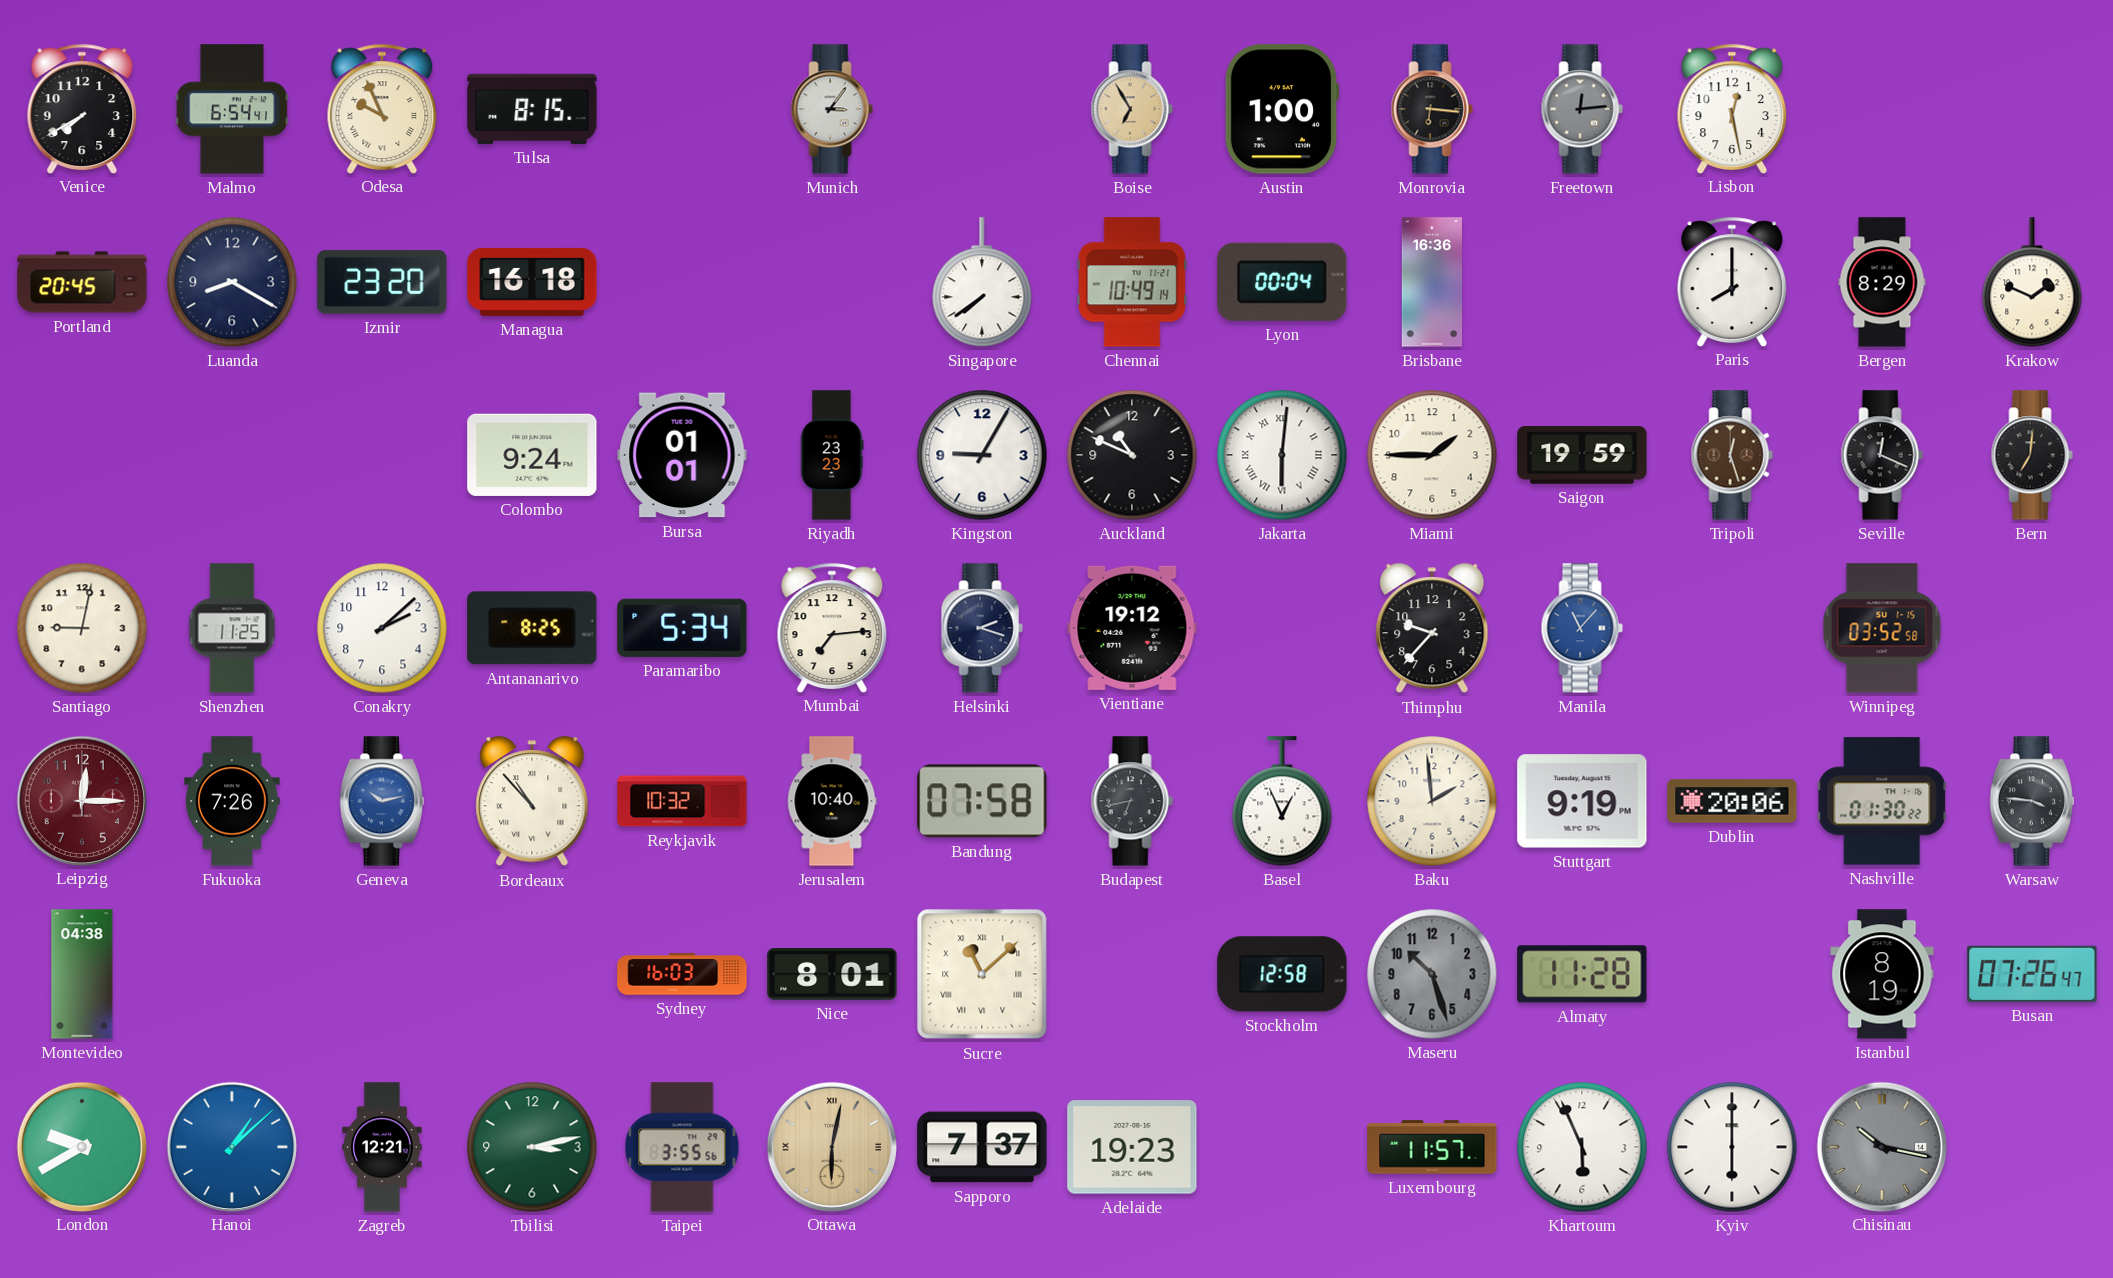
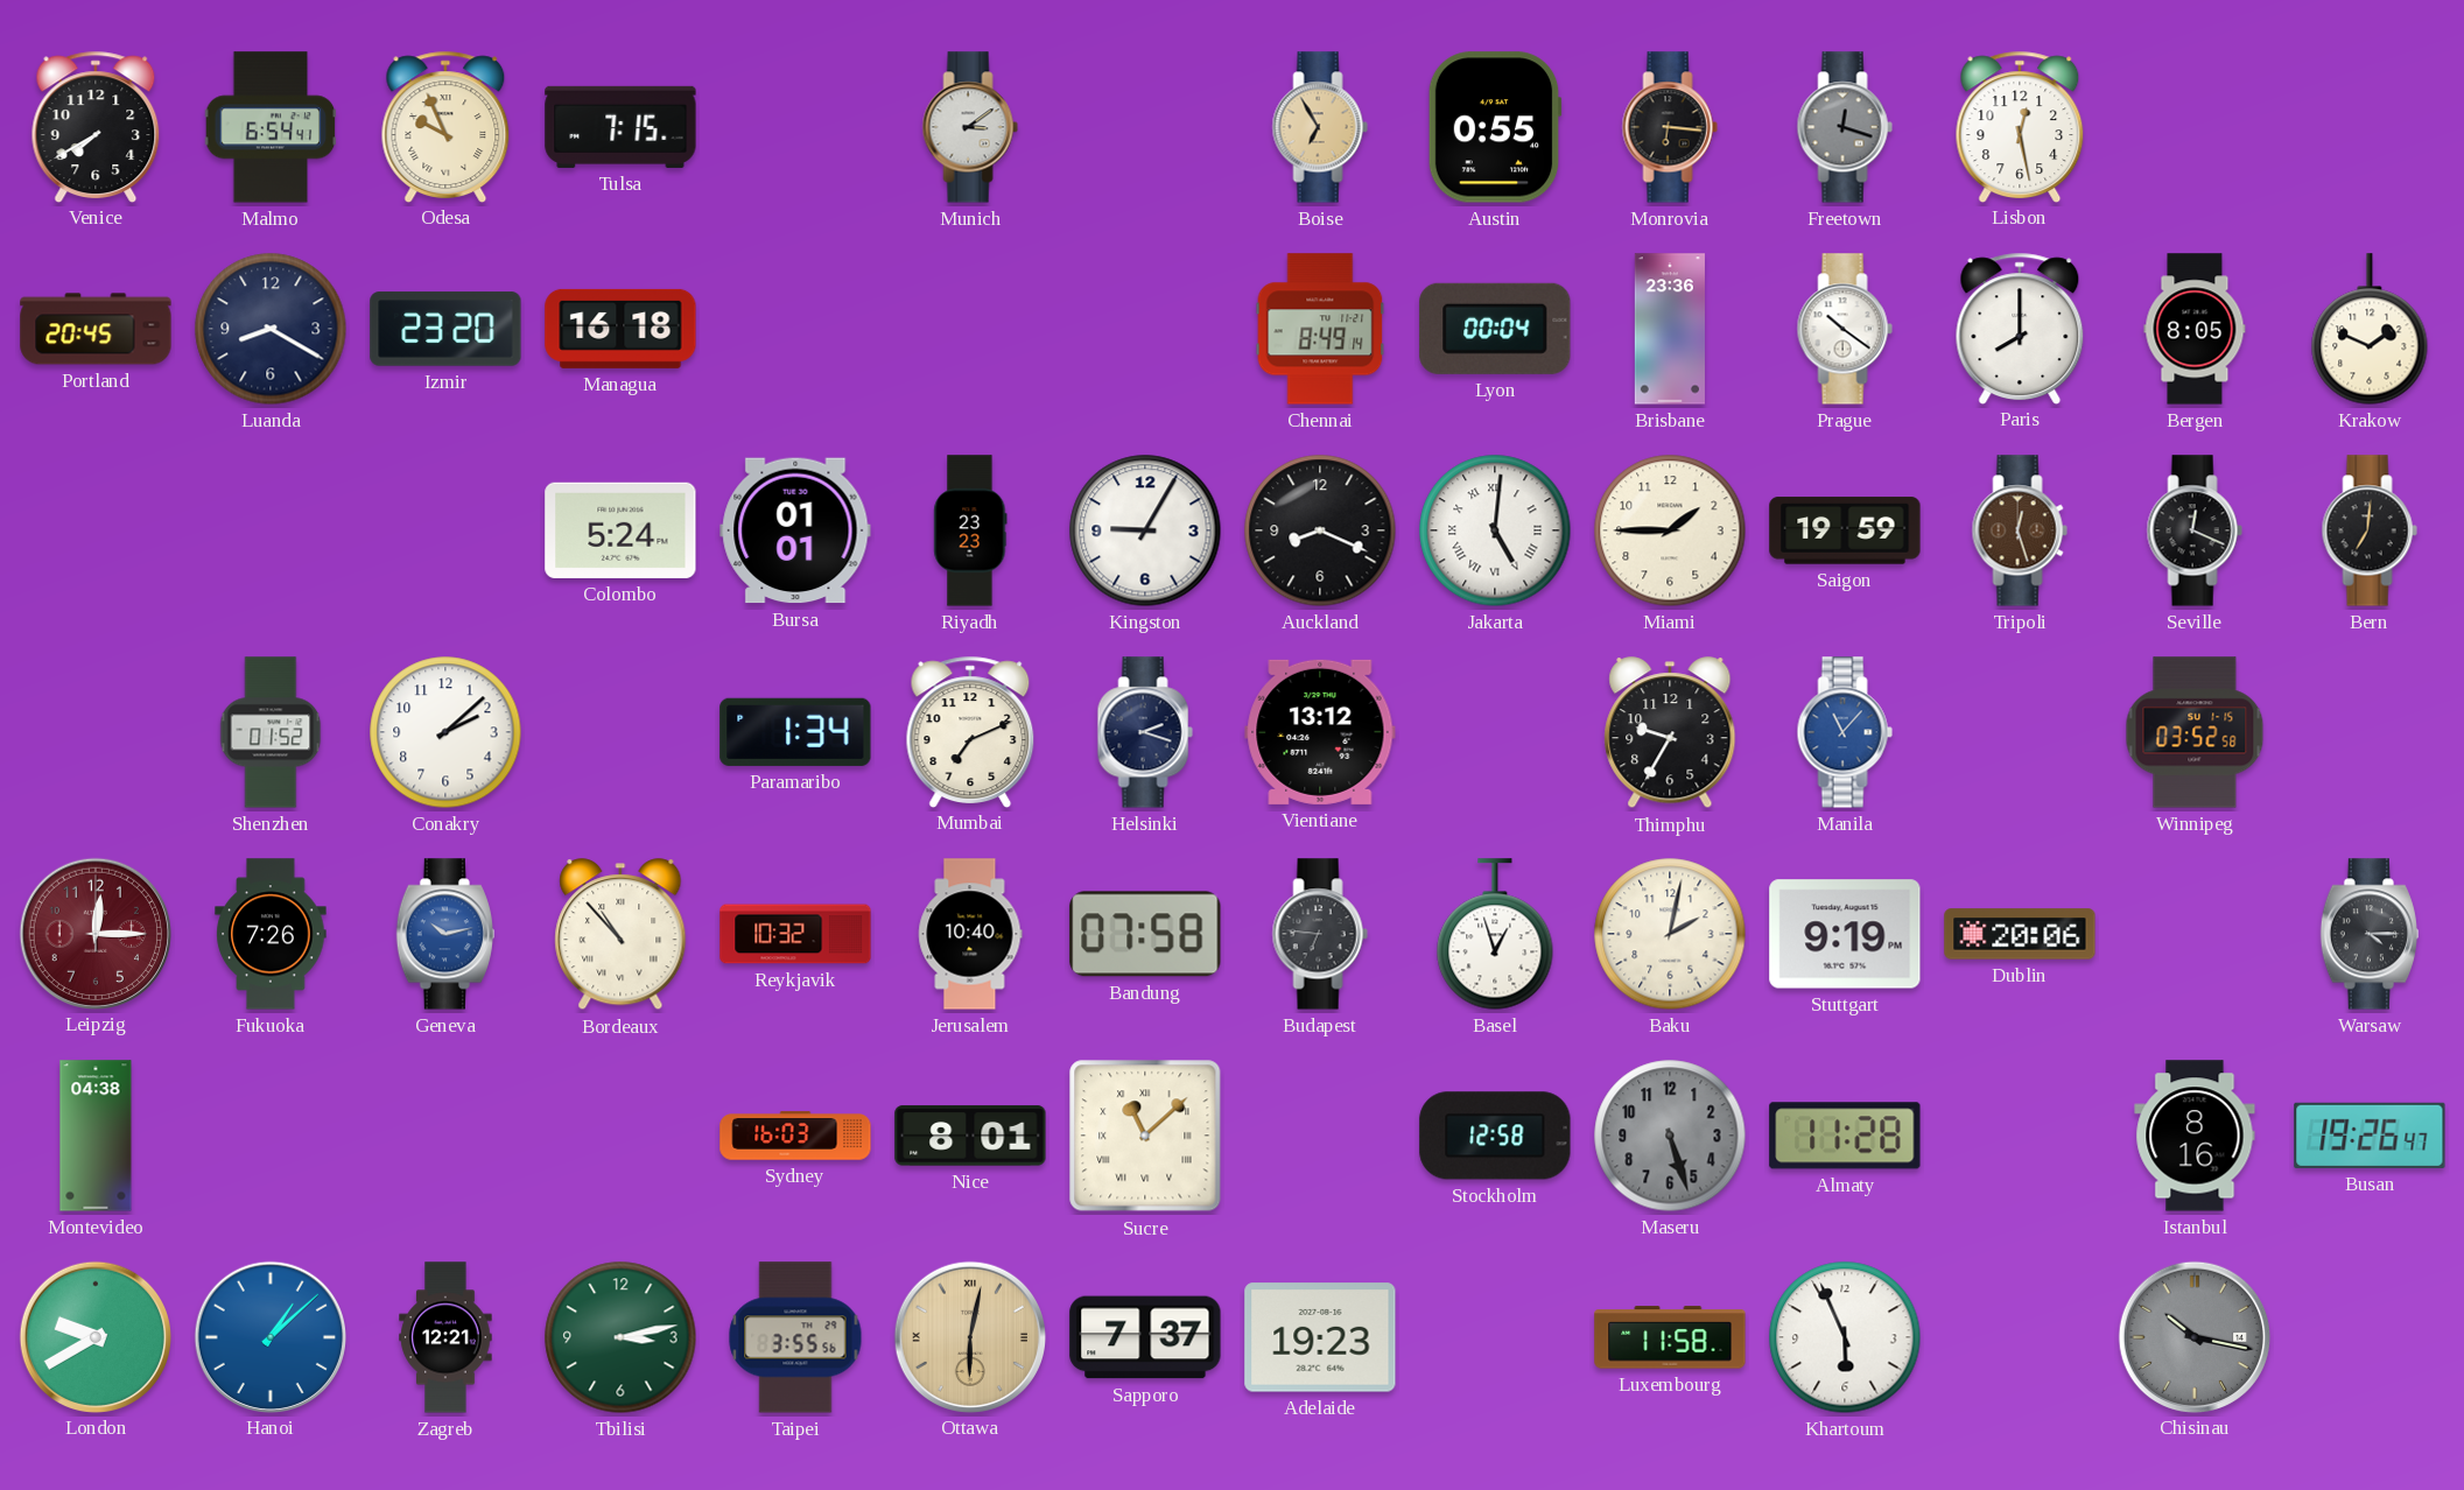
Tulsa: 8:15 -> 7:15 (620, 127)
Munich: 3:06 -> 3:09 (970, 127)
Austin: 1:00 -> 0:55 (1495, 127)
Freetown: 12:14 -> 12:18 (1845, 127)
Singapore: 7:39 -> none (982, 282)
Chennai: 10:49 -> 8:49 (1320, 329)
Brisbane: 16:36 -> 23:36 (1670, 329)
Prague: none -> 10:21 (1845, 329)
Bergen: 8:29 -> 8:05 (2195, 329)
Colombo: 9:24 -> 5:24 (620, 530)
Auckland: 10:49 -> 8:19 (1320, 530)
Jakarta: 6:01 -> 5:01 (1495, 530)
Santiago: 9:02 -> none (82, 628)
Shenzhen: 11:25 -> 01:52 (271, 732)
Antananarivo: 8:25 -> none (532, 628)
Paramaribo: 5:34 -> 1:34 (795, 732)
Mumbai: 7:14 -> 7:11 (970, 731)
Vientiane: 19:12 -> 13:12 (1320, 732)
Thimphu: 9:37 -> 9:35 (1670, 733)
Budapest: 6:43 -> 6:46 (1320, 934)
Basel: 12:56 -> 12:57 (1495, 934)
Baku: 1:59 -> 2:02 (1670, 934)
Nashville: 01:30 -> none (1882, 801)
Warsaw: 3:46 -> 4:15 (2370, 934)
Maseru: 10:27 -> 5:27 (1670, 1136)
Istanbul: 8:19 -> 8:16 (2195, 1136)
Busan: 07:26 -> 19:26 (2370, 1136)
Luxembourg: 11:57 -> 11:58 (1670, 1337)
Kyiv: 6:00 -> none (1732, 1147)
